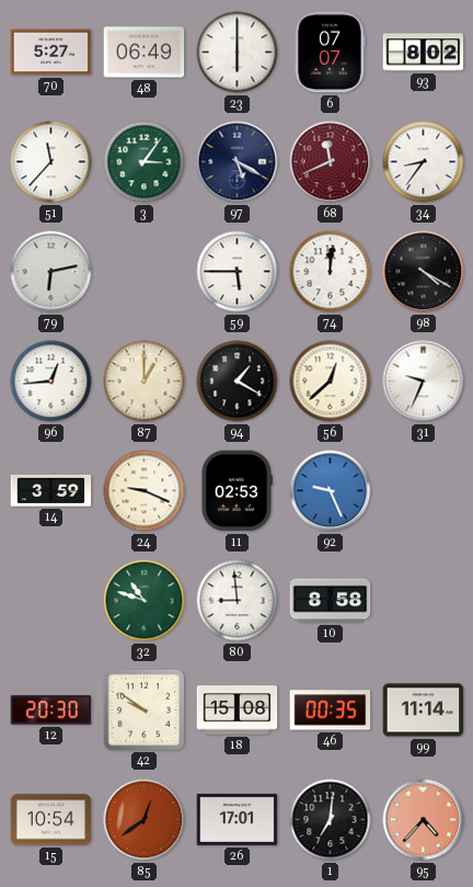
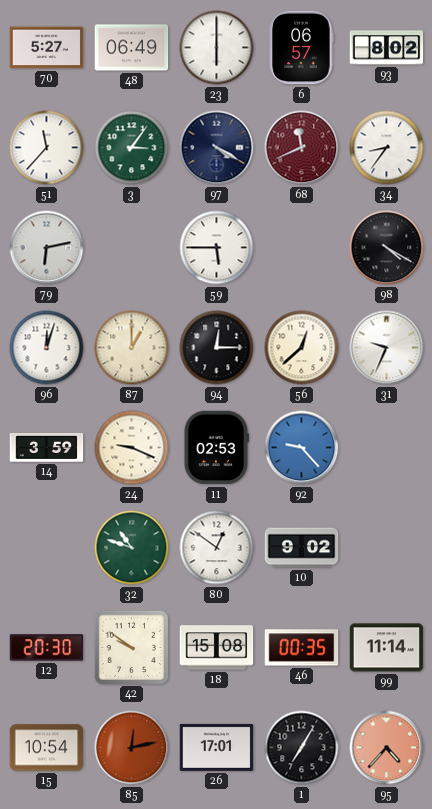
6: 07:07 -> 06:57 (301, 48)
97: 5:20 -> 4:20 (217, 148)
74: 12:01 -> none (331, 272)
96: 12:44 -> 12:03 (47, 348)
94: 1:20 -> 12:15 (217, 348)
92: 9:26 -> 9:23 (302, 448)
80: 8:59 -> 12:51 (217, 548)
10: 8:58 -> 9:02 (302, 548)
85: 12:39 -> 12:13 (132, 748)
1: 7:01 -> 7:05 (302, 748)
